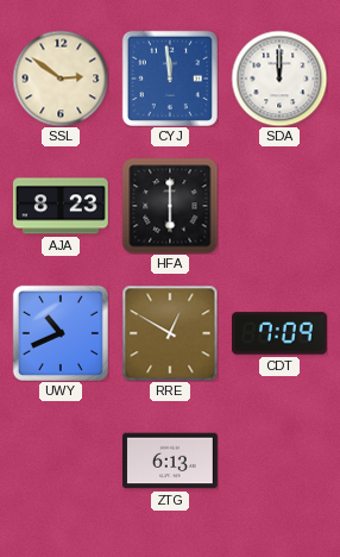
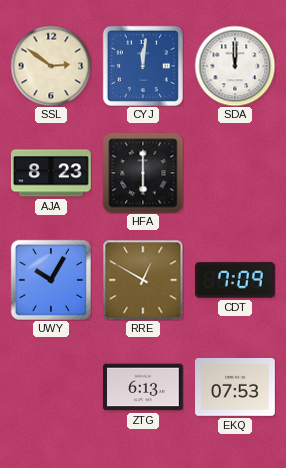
CYJ: 11:59 -> 12:01 (143, 66)
UWY: 10:41 -> 10:05 (51, 280)
EKQ: none -> 07:53 (236, 388)
